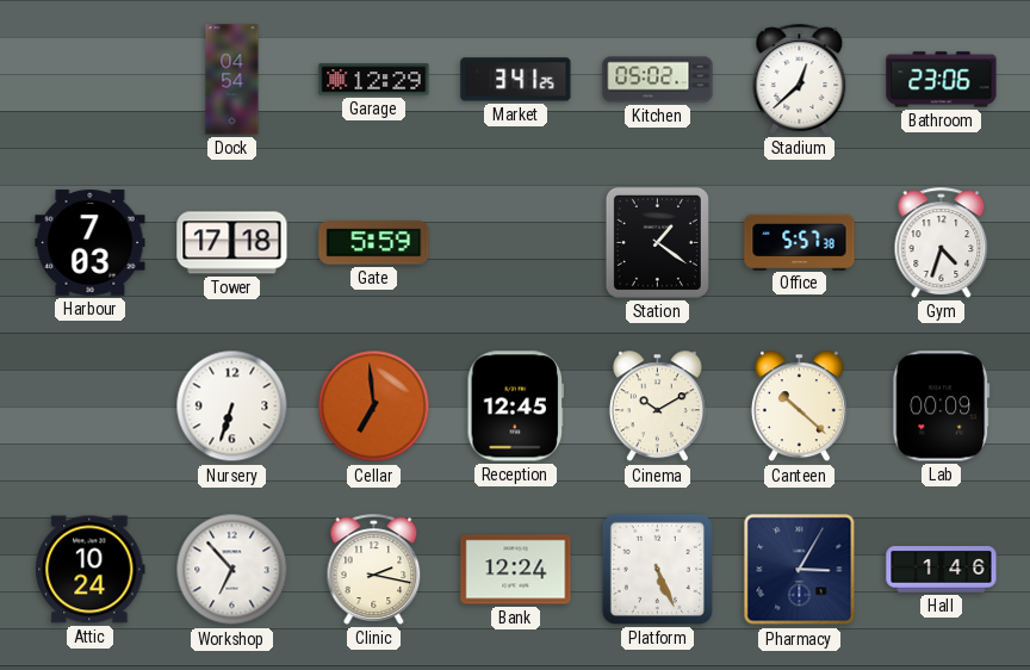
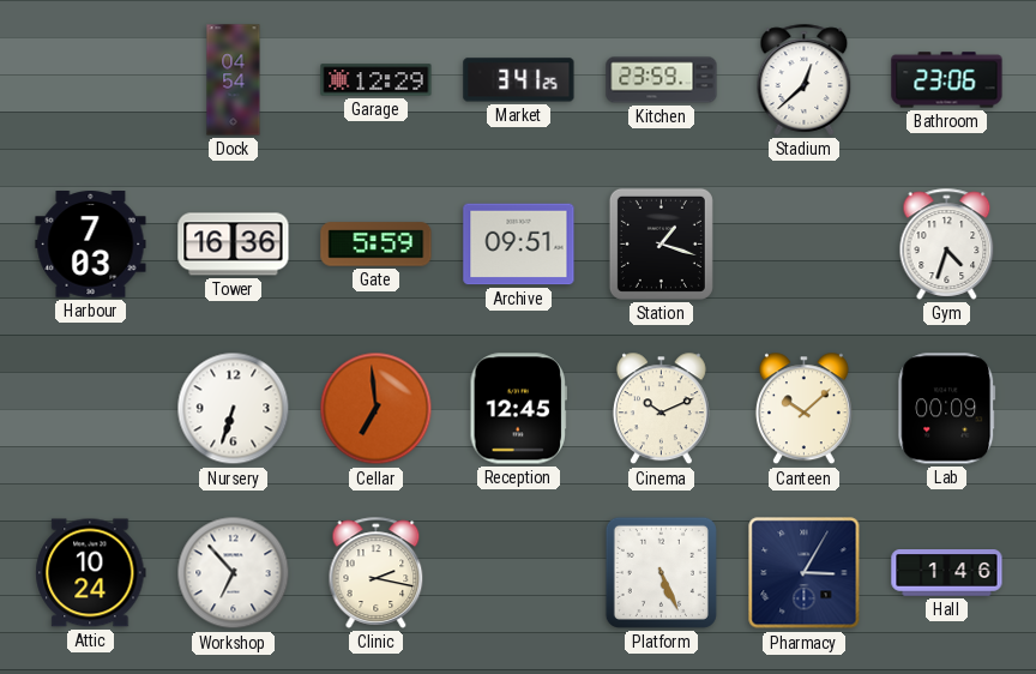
Kitchen: 05:02 -> 23:59 (662, 80)
Tower: 17:18 -> 16:36 (234, 245)
Archive: none -> 09:51 (519, 245)
Station: 1:21 -> 1:18 (661, 243)
Office: 5:57 -> none (800, 242)
Cinema: 10:10 -> 10:11 (661, 409)
Canteen: 10:22 -> 10:08 (803, 409)
Bank: 12:24 -> none (516, 570)
